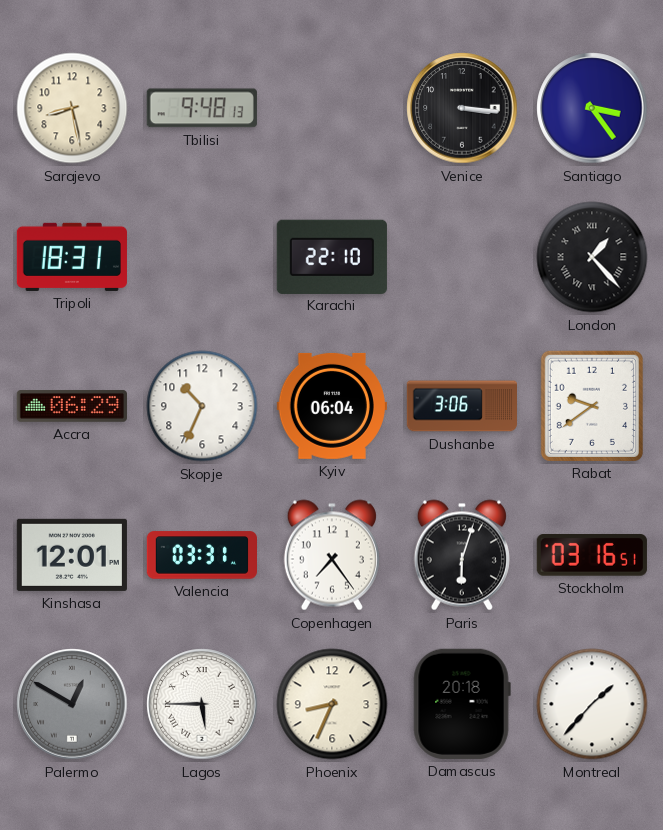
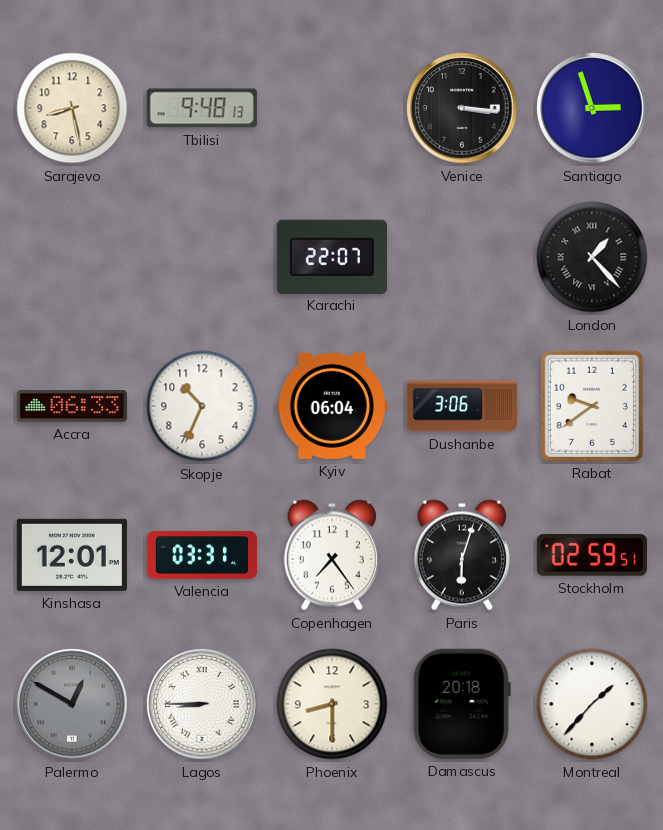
Santiago: 3:24 -> 2:57 (592, 108)
Tripoli: 18:31 -> none (72, 257)
Karachi: 22:10 -> 22:07 (332, 256)
Accra: 06:29 -> 06:33 (72, 406)
Stockholm: 03:16 -> 02:59 (592, 556)
Lagos: 5:45 -> 8:45 (202, 704)
Phoenix: 8:34 -> 8:30 (332, 704)
